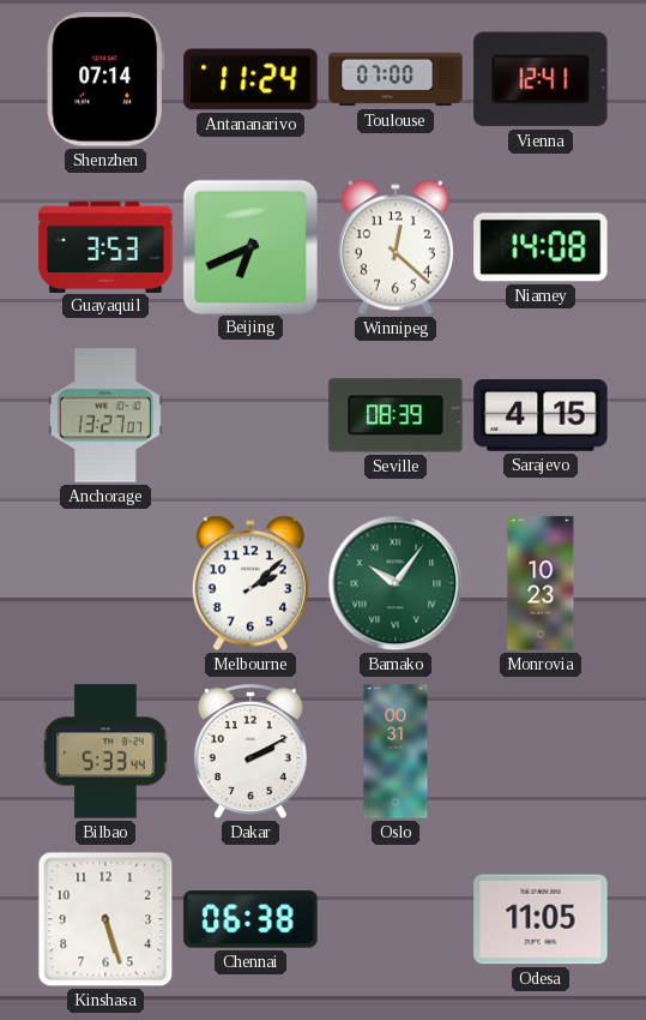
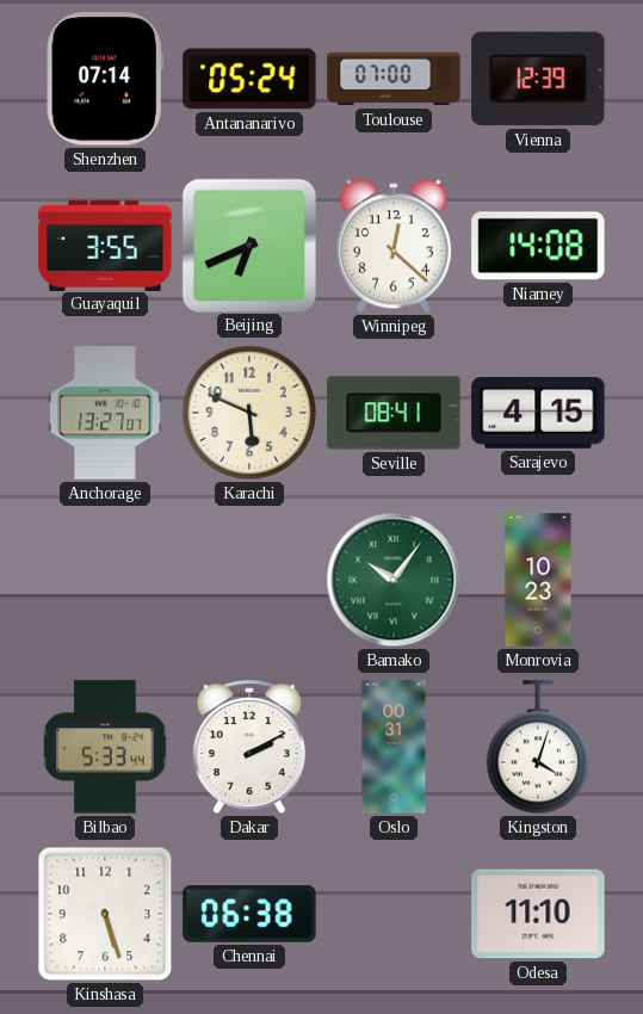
Antananarivo: 11:24 -> 05:24 (249, 79)
Vienna: 12:41 -> 12:39 (538, 79)
Guayaquil: 3:53 -> 3:55 (105, 245)
Karachi: none -> 5:49 (249, 413)
Seville: 08:39 -> 08:41 (394, 413)
Melbourne: 2:08 -> none (250, 583)
Kingston: none -> 4:03 (538, 748)
Odesa: 11:05 -> 11:10 (538, 914)
